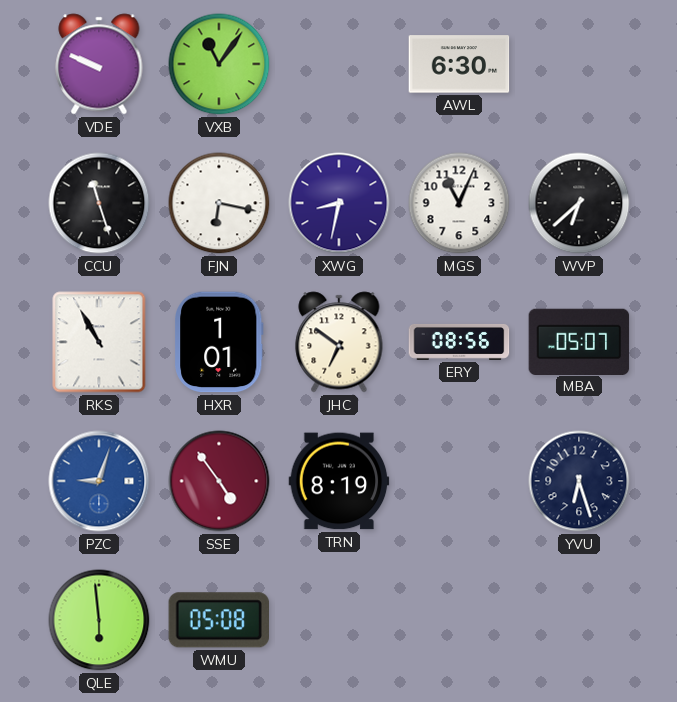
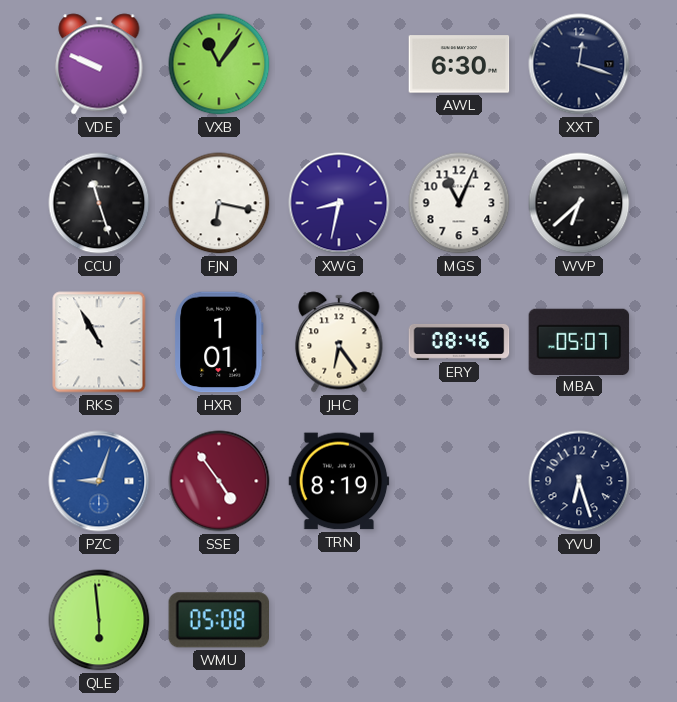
XXT: none -> 12:18 (579, 64)
JHC: 6:51 -> 6:24 (339, 342)
ERY: 08:56 -> 08:46 (459, 342)
